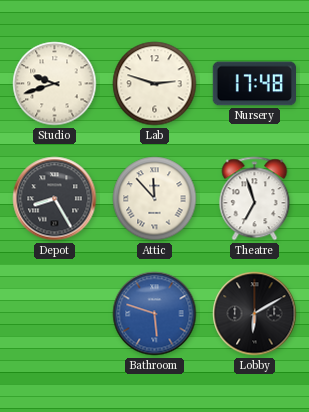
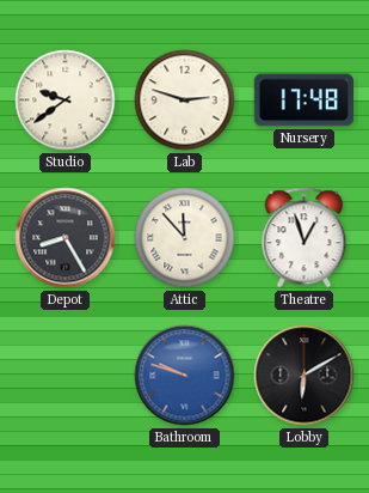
Studio: 9:42 -> 9:39 (66, 101)
Theatre: 6:57 -> 12:57 (305, 238)
Bathroom: 5:48 -> 9:48 (185, 376)
